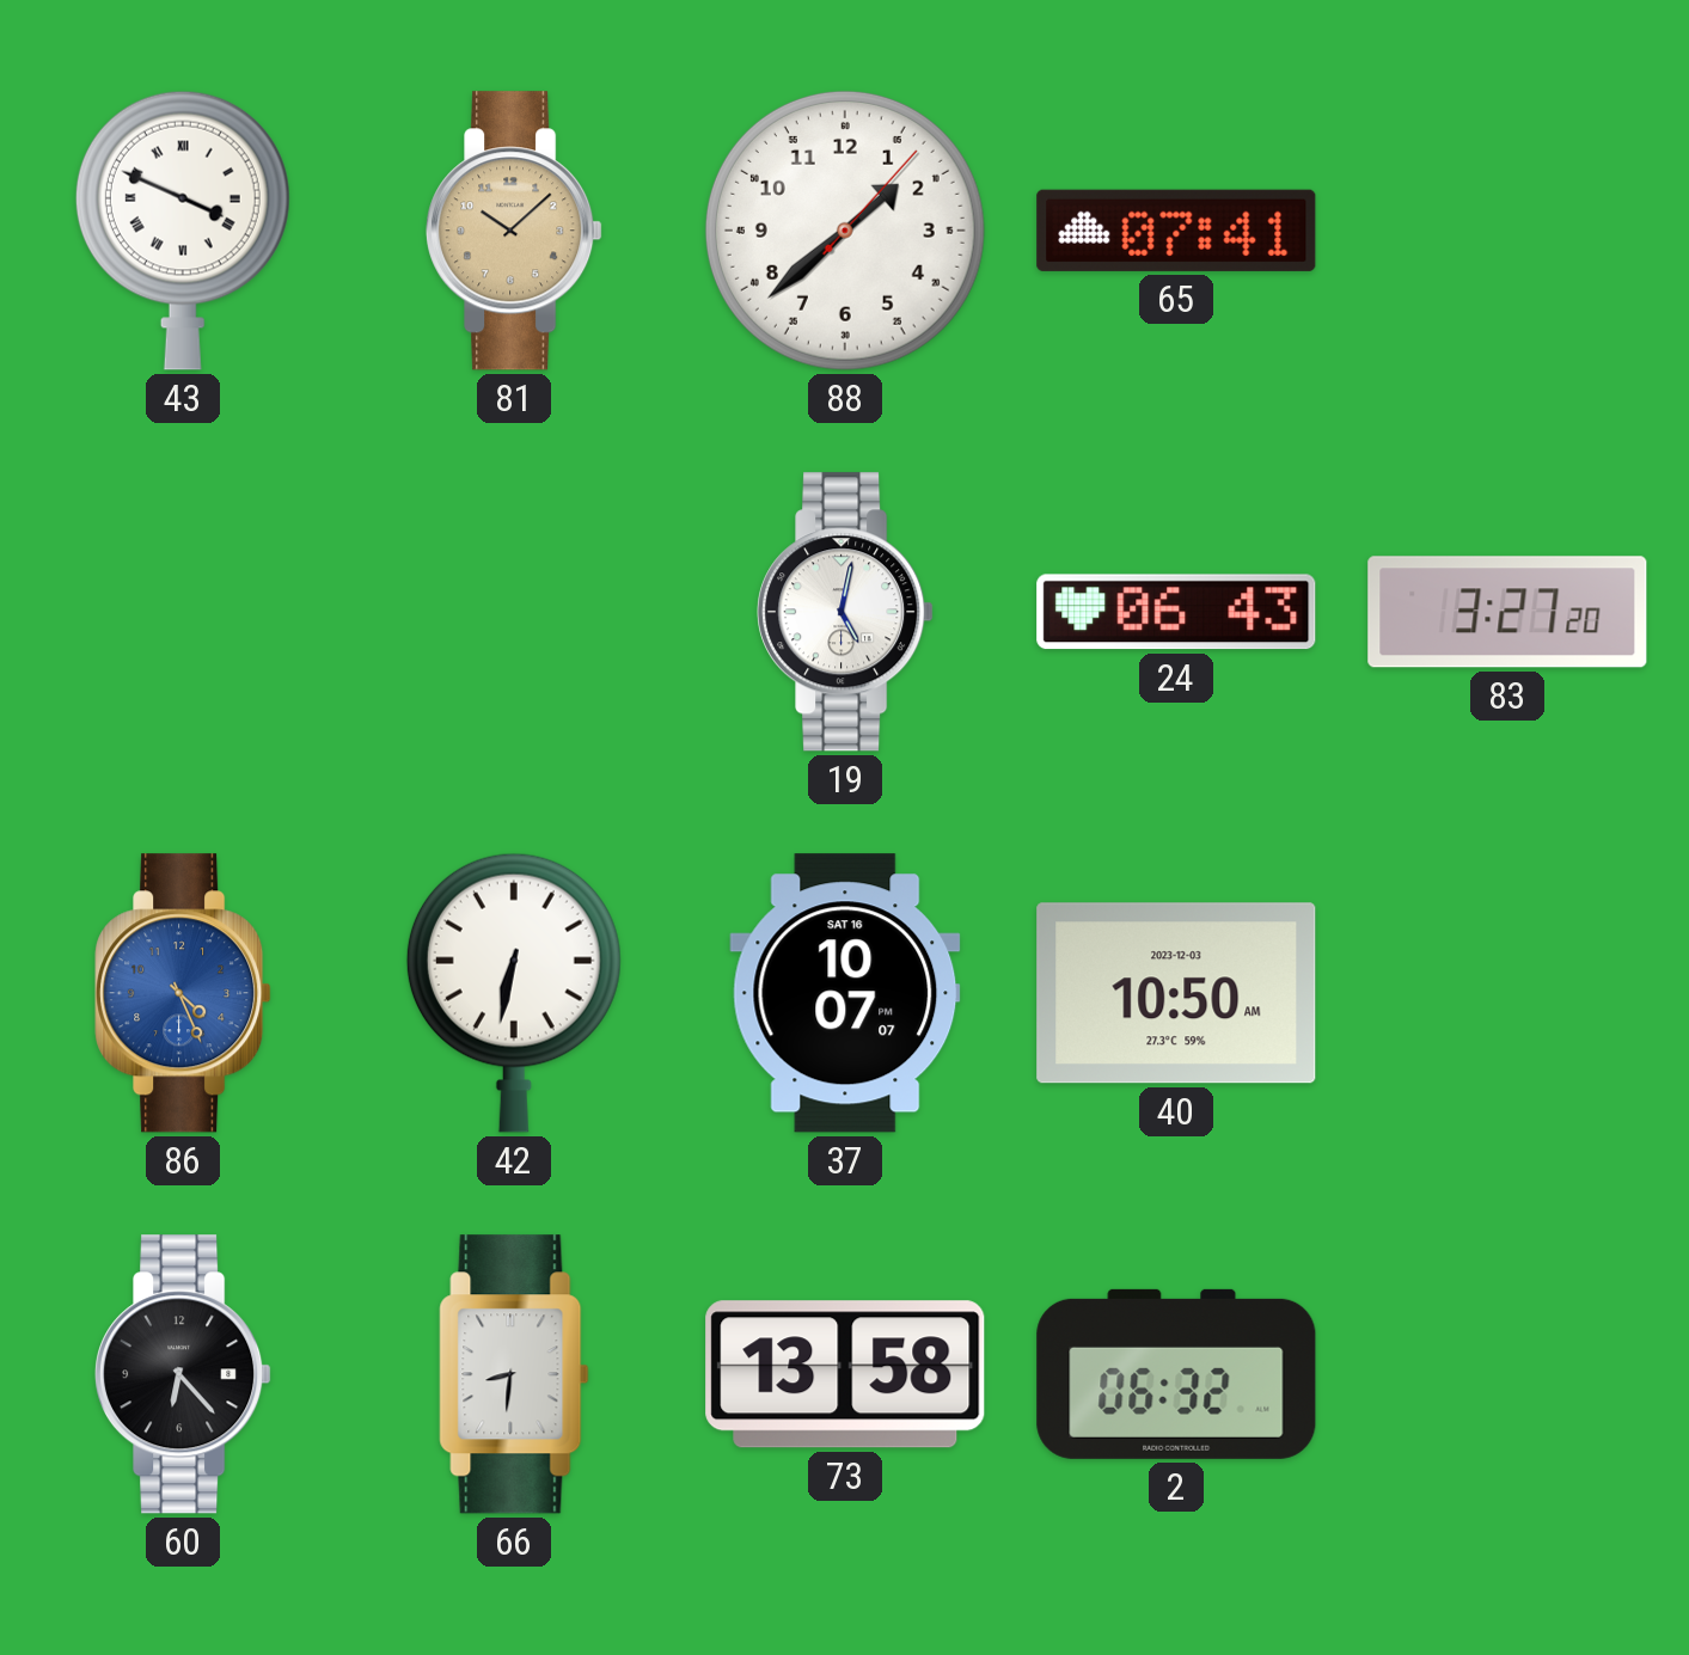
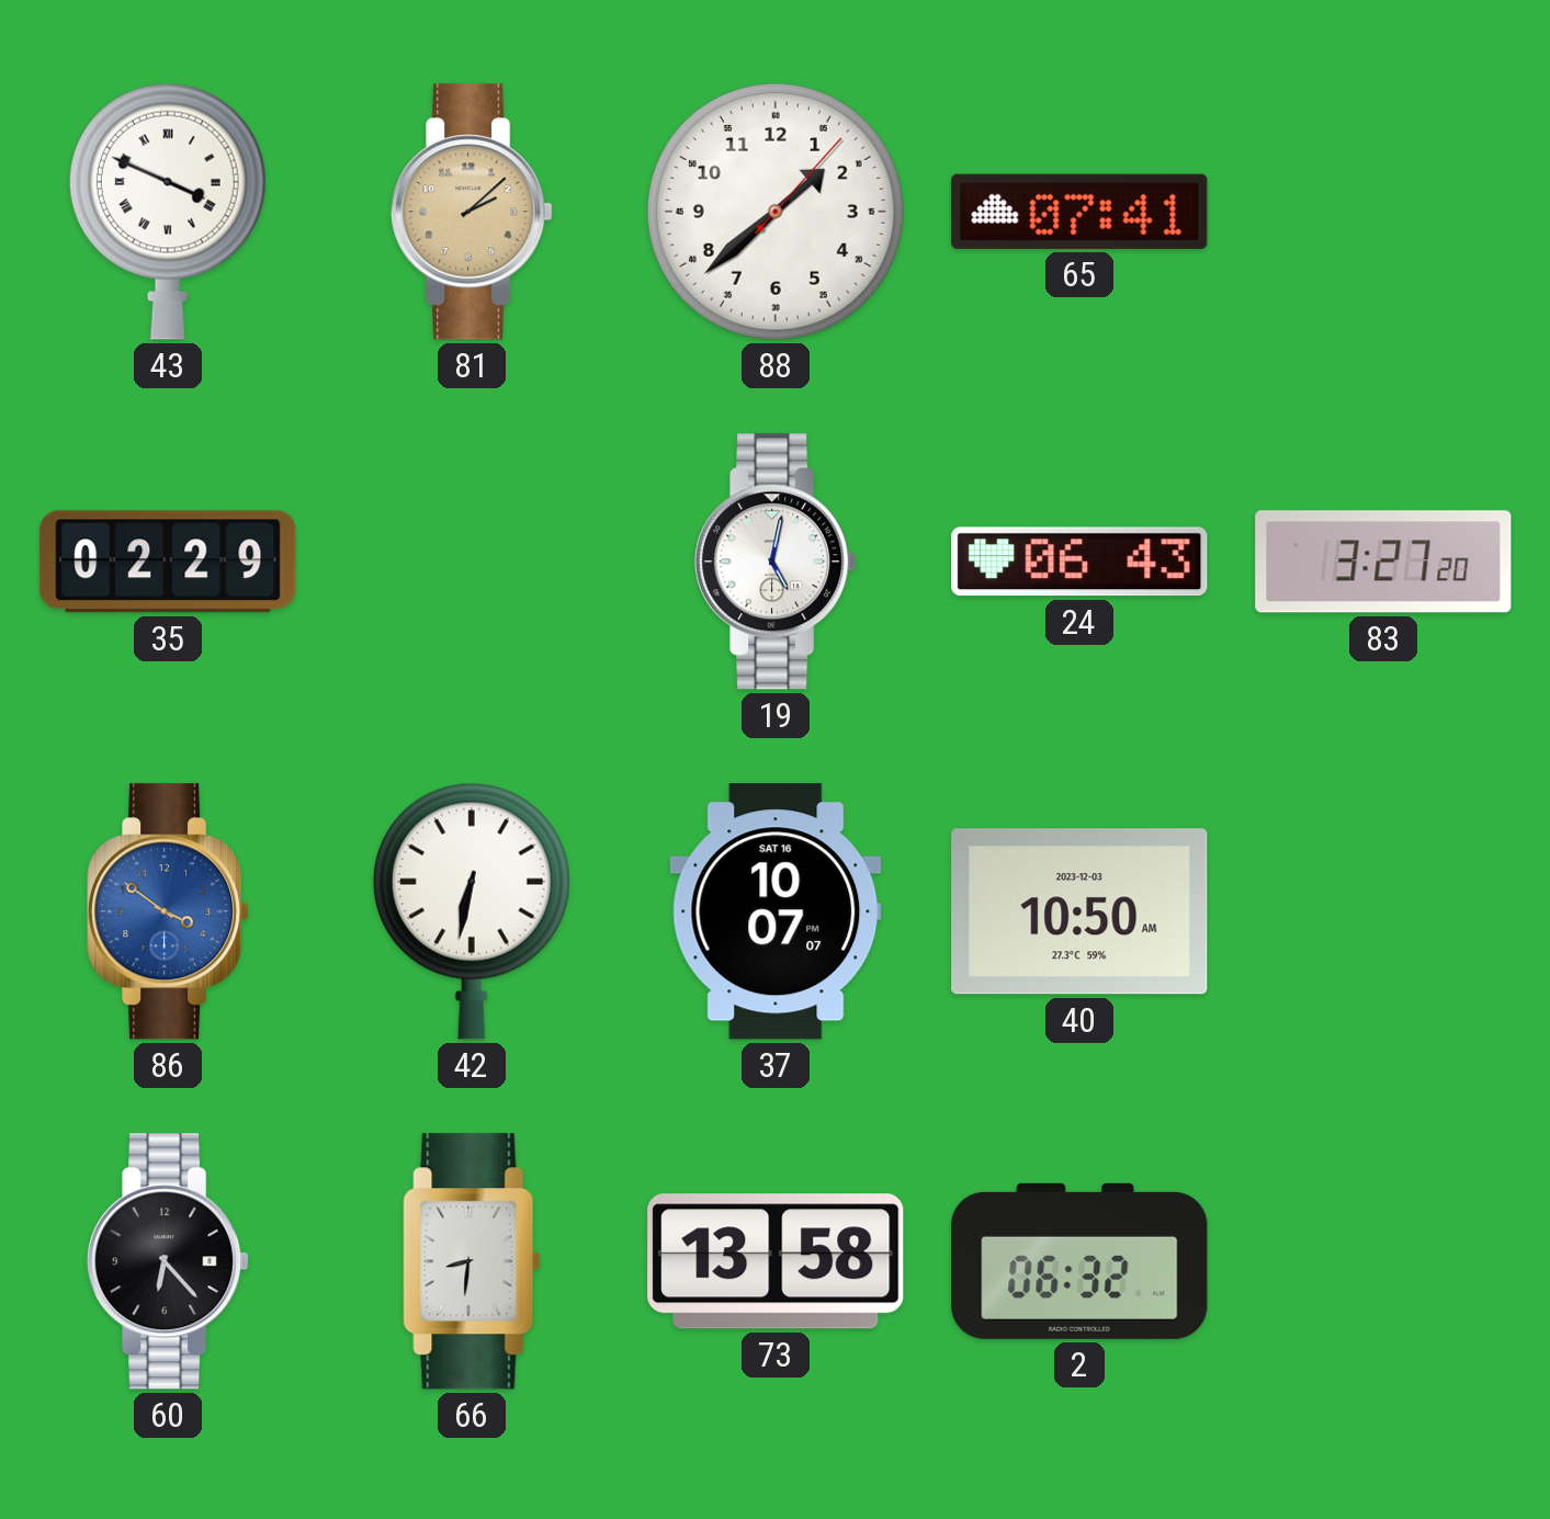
81: 10:08 -> 2:08 (472, 212)
35: none -> 02:29 (168, 562)
86: 4:26 -> 3:51 (168, 911)
